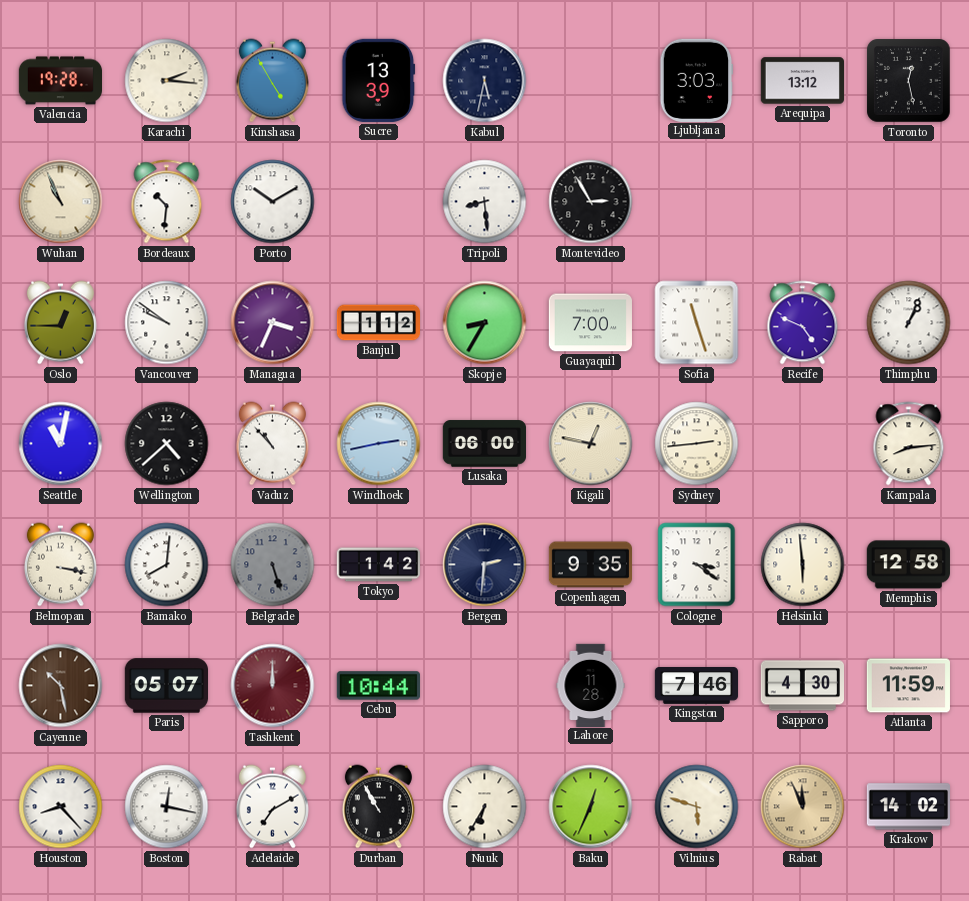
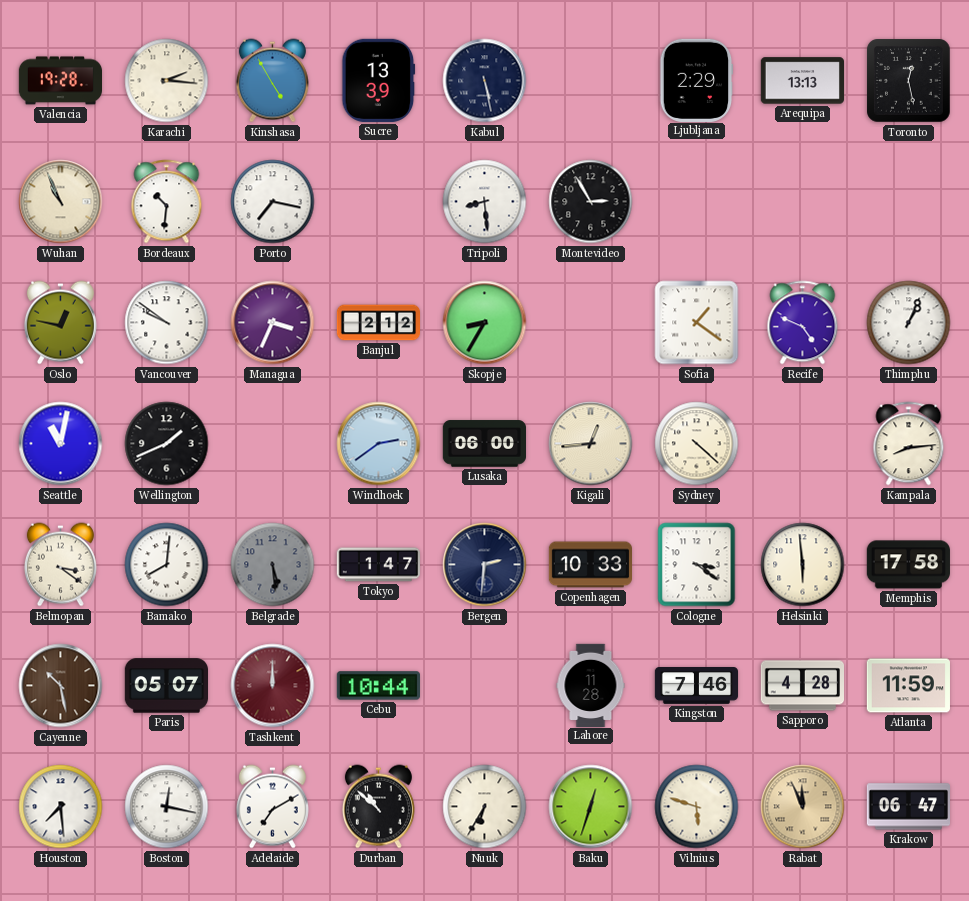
Kabul: 5:32 -> 5:28 (485, 81)
Ljubljana: 3:03 -> 2:29 (697, 80)
Arequipa: 13:12 -> 13:13 (802, 81)
Porto: 10:10 -> 7:17 (273, 202)
Oslo: 12:45 -> 12:47 (60, 323)
Banjul: 1:12 -> 2:12 (379, 323)
Guayaquil: 7:00 -> none (590, 323)
Sofia: 11:27 -> 1:21 (697, 323)
Wellington: 4:38 -> 1:41 (167, 444)
Vaduz: 10:53 -> none (272, 444)
Windhoek: 2:43 -> 2:39 (379, 444)
Kigali: 12:47 -> 12:44 (591, 444)
Sydney: 2:44 -> 4:22 (697, 444)
Belmopan: 3:17 -> 3:21 (60, 565)
Belgrade: 5:27 -> 5:29 (273, 565)
Tokyo: 1:42 -> 1:47 (378, 565)
Copenhagen: 9:35 -> 10:33 (590, 565)
Memphis: 12:58 -> 17:58 (908, 565)
Sapporo: 4:30 -> 4:28 (802, 686)
Houston: 8:23 -> 7:29 (61, 807)
Durban: 10:55 -> 10:52 (378, 807)
Baku: 12:34 -> 12:33 (591, 807)
Krakow: 14:02 -> 06:47 (908, 807)
